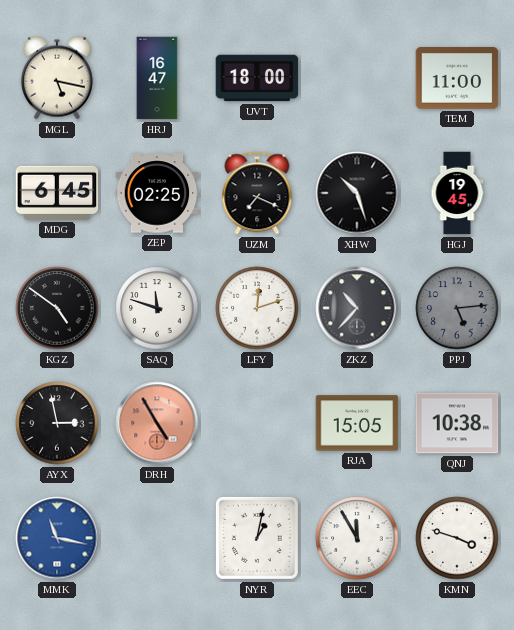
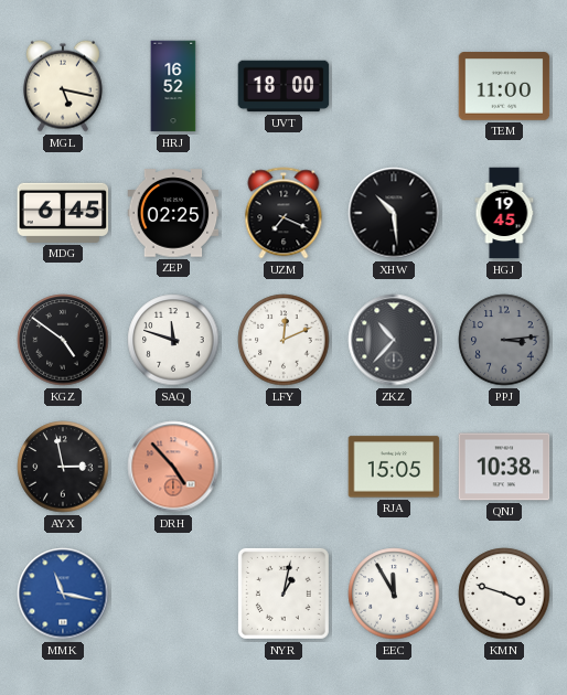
HRJ: 16:47 -> 16:52 (173, 86)
XHW: 10:27 -> 10:29 (394, 213)
LFY: 12:12 -> 12:11 (283, 340)
PPJ: 5:14 -> 3:14 (504, 340)
DRH: 4:55 -> 4:53 (173, 467)
